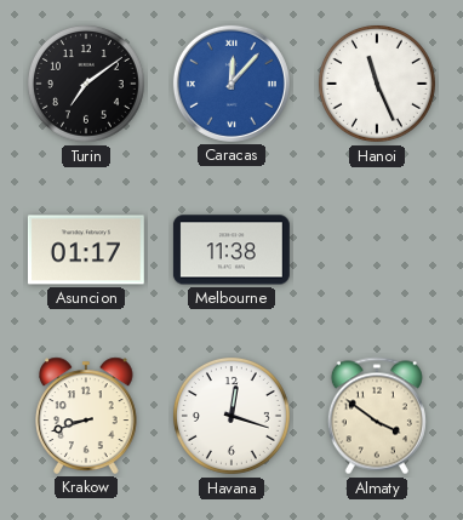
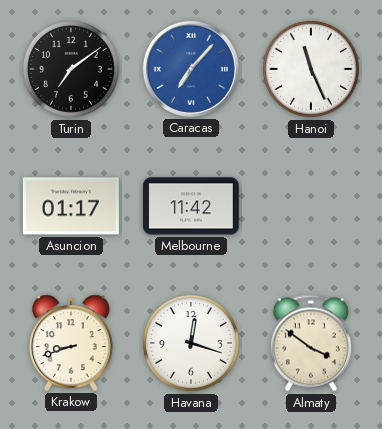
Caracas: 12:07 -> 7:07 (191, 69)
Melbourne: 11:38 -> 11:42 (191, 206)
